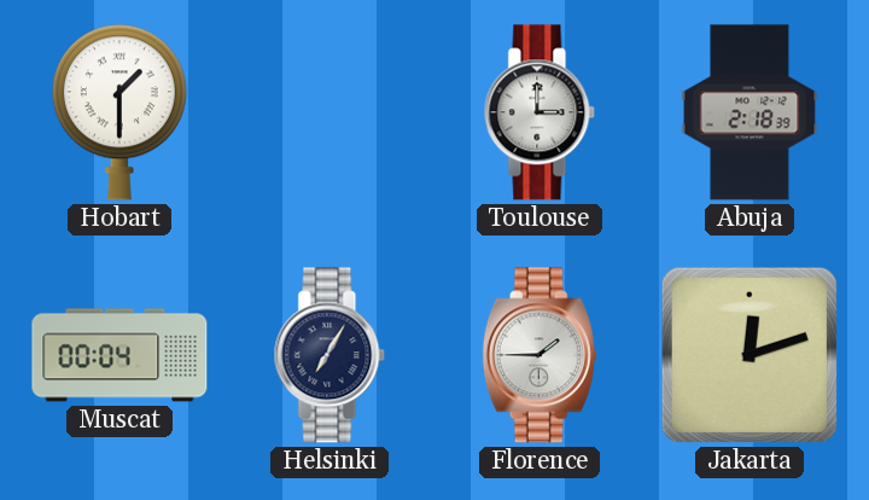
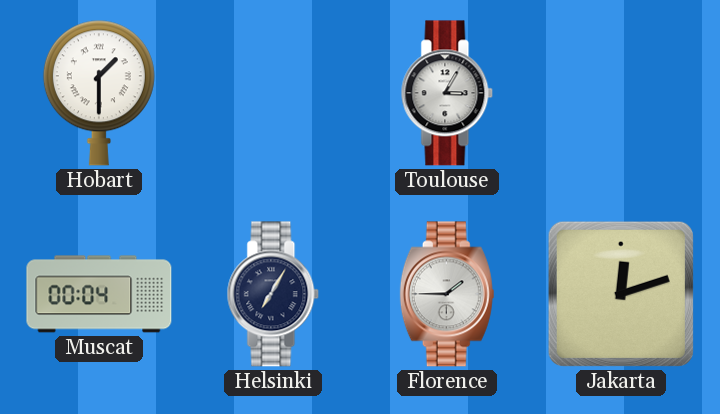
Toulouse: 3:00 -> 3:05 (447, 93)
Abuja: 2:18 -> none (750, 112)
